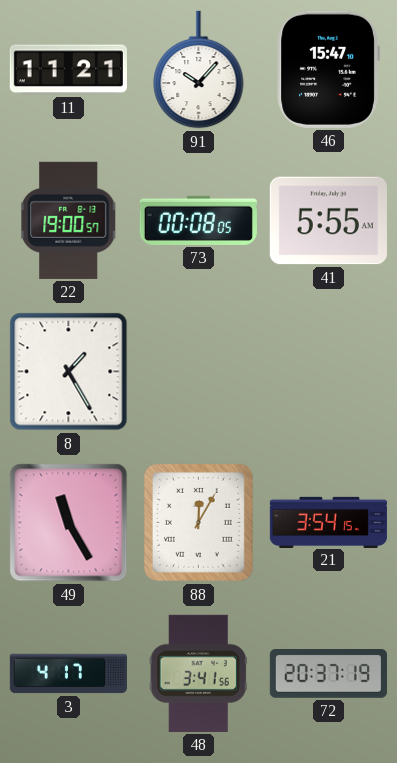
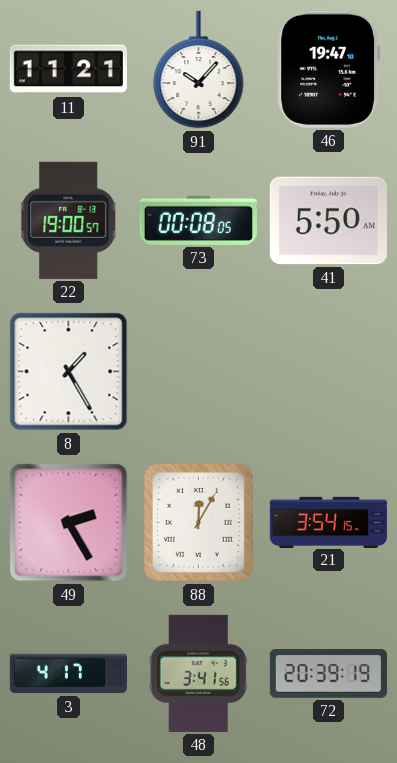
46: 15:47 -> 19:47 (328, 69)
41: 5:55 -> 5:50 (328, 221)
49: 11:25 -> 2:25 (69, 523)
72: 20:37 -> 20:39 (328, 674)
